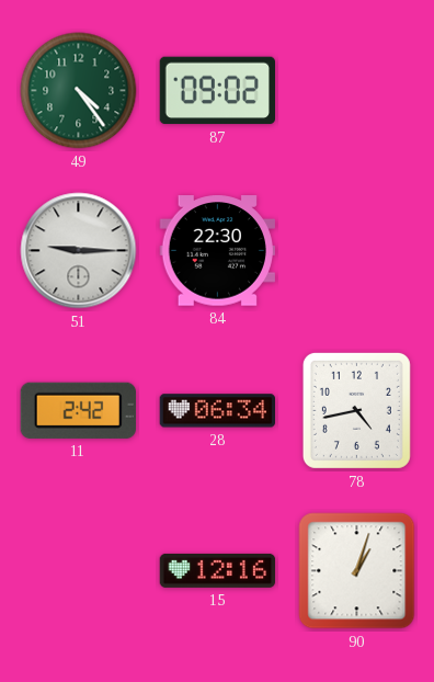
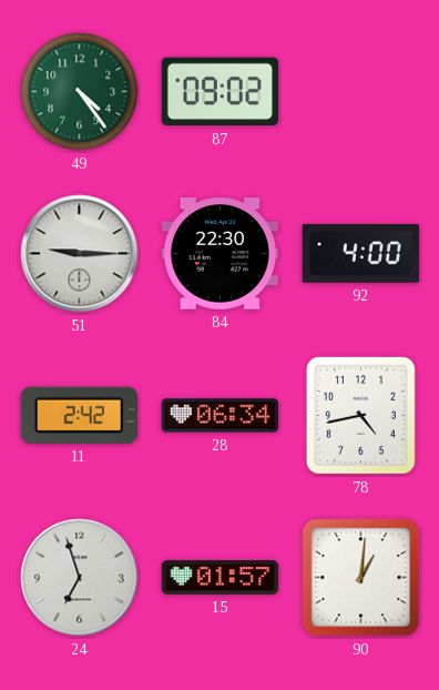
92: none -> 4:00 (360, 253)
24: none -> 6:57 (80, 578)
15: 12:16 -> 01:57 (221, 577)
90: 1:03 -> 1:01 (361, 578)
